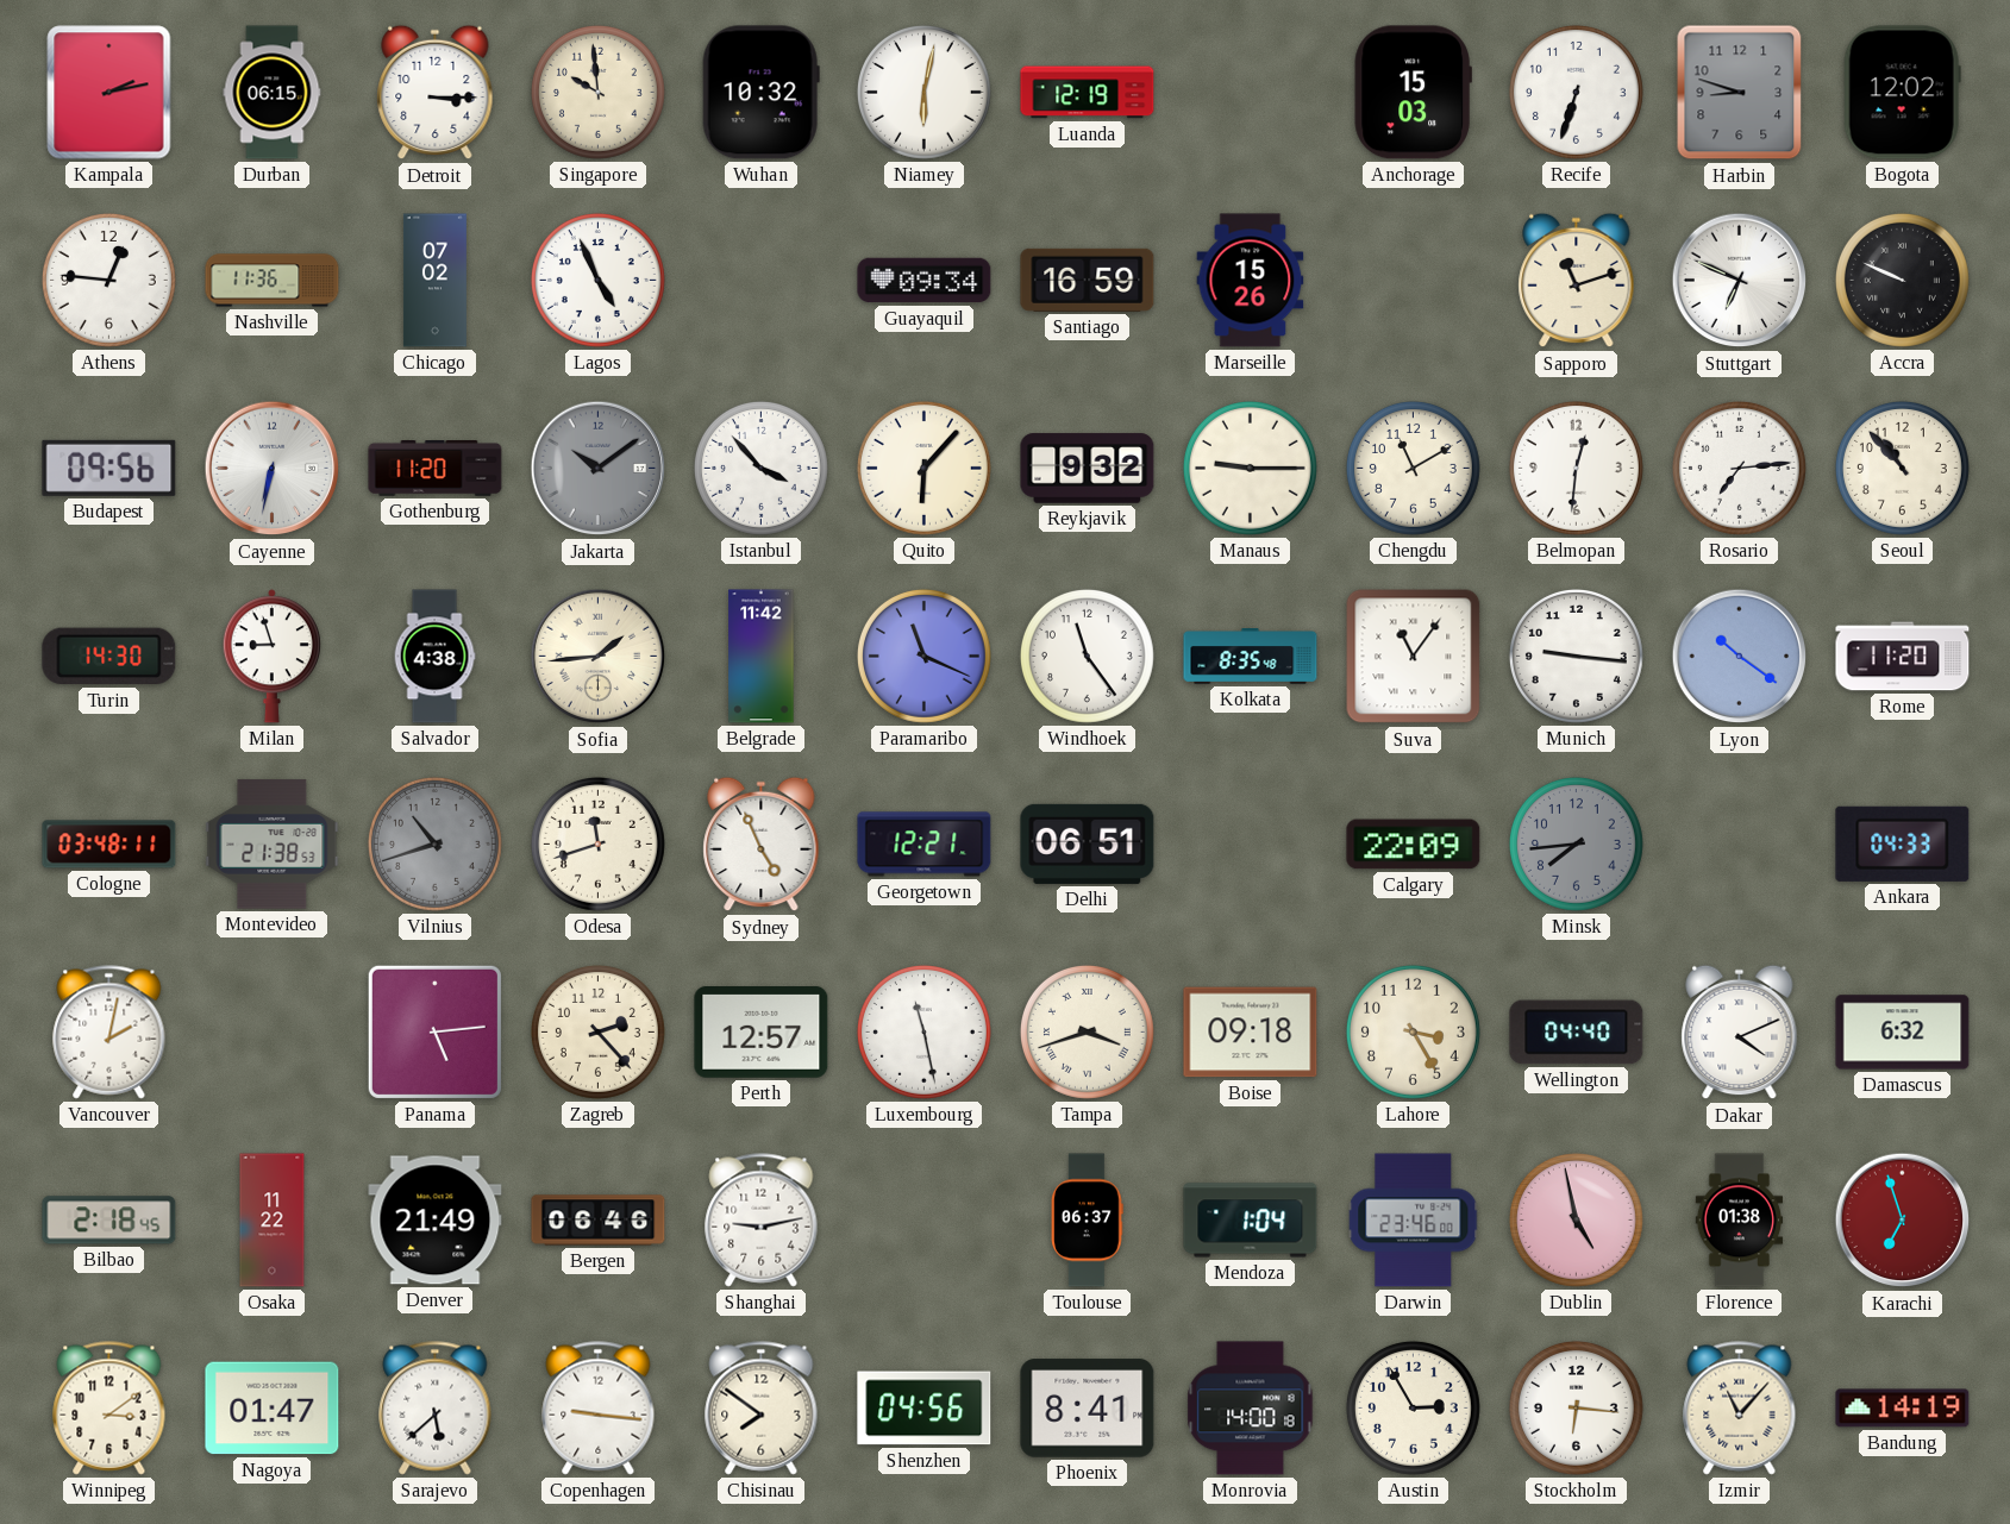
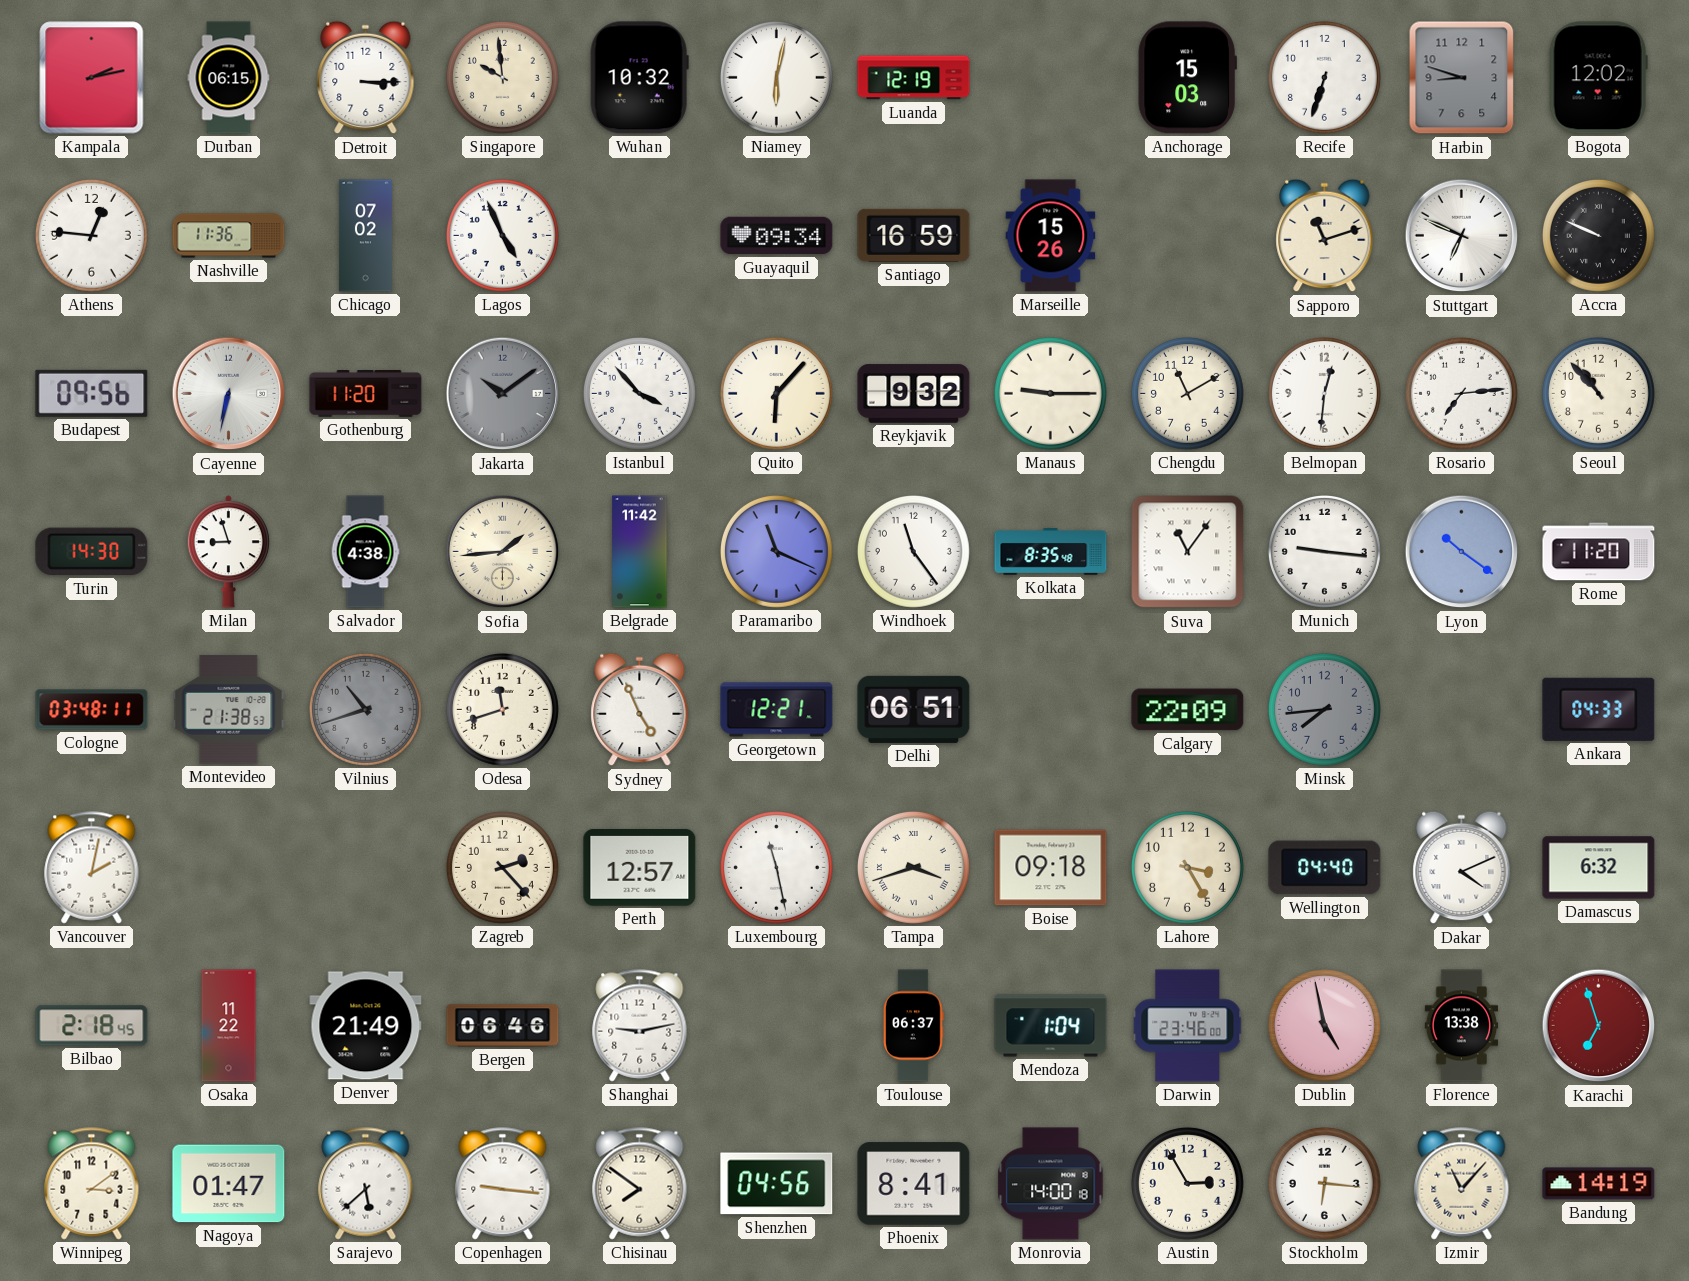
Panama: 5:14 -> none (434, 1031)
Florence: 01:38 -> 13:38 (1462, 1026)
